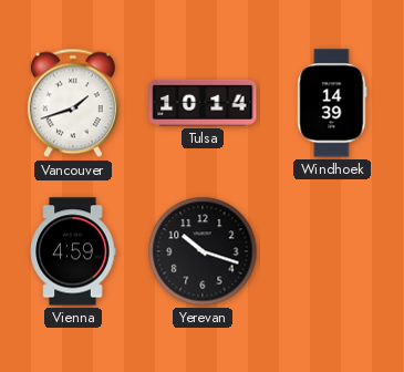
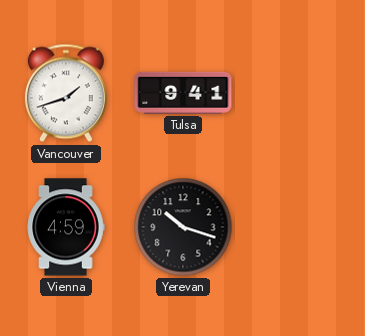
Tulsa: 10:14 -> 9:41 (183, 93)
Windhoek: 14:39 -> none (332, 103)
